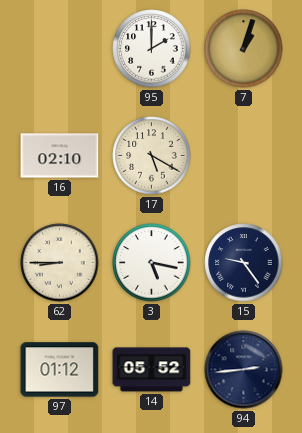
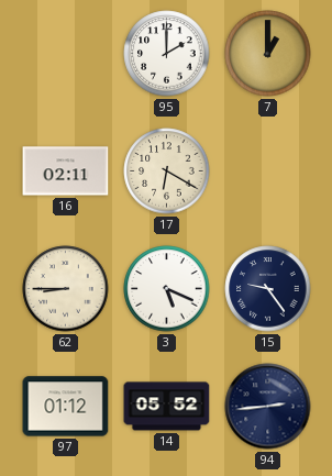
7: 1:03 -> 1:00 (268, 54)
16: 02:10 -> 02:11 (66, 171)
17: 5:20 -> 6:20 (167, 171)
3: 5:17 -> 5:19 (167, 289)
